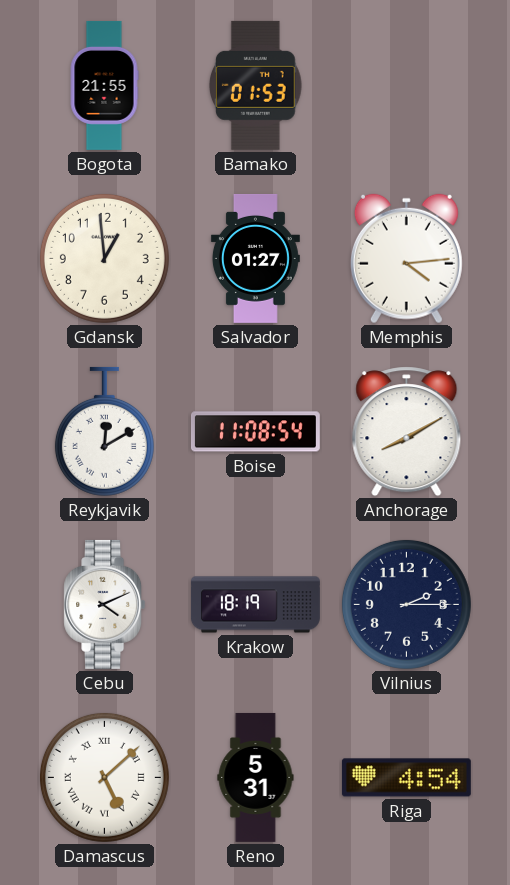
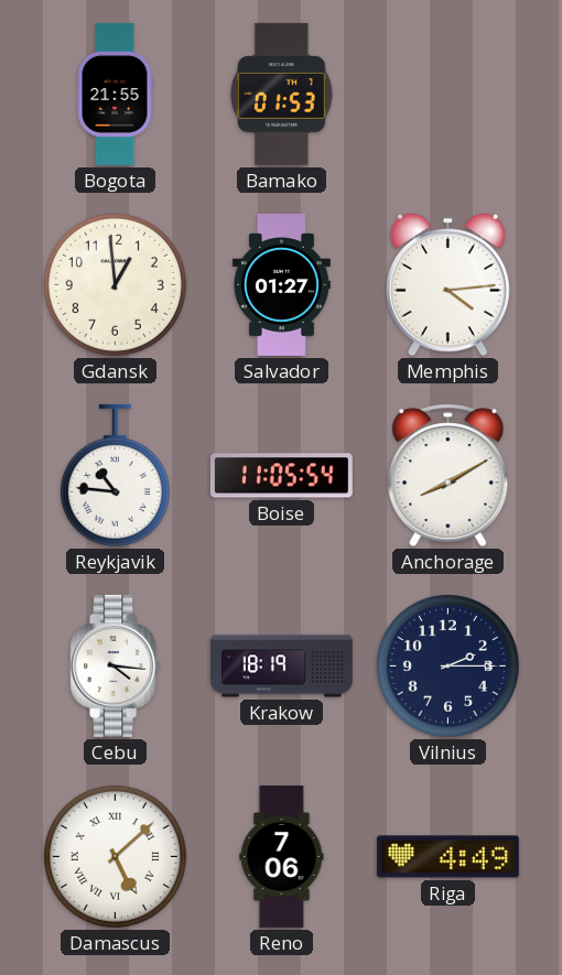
Reykjavik: 12:10 -> 10:46 (115, 475)
Boise: 11:08 -> 11:05 (281, 476)
Cebu: 4:11 -> 4:16 (116, 665)
Reno: 5:31 -> 7:06 (282, 856)
Riga: 4:54 -> 4:49 (447, 857)
